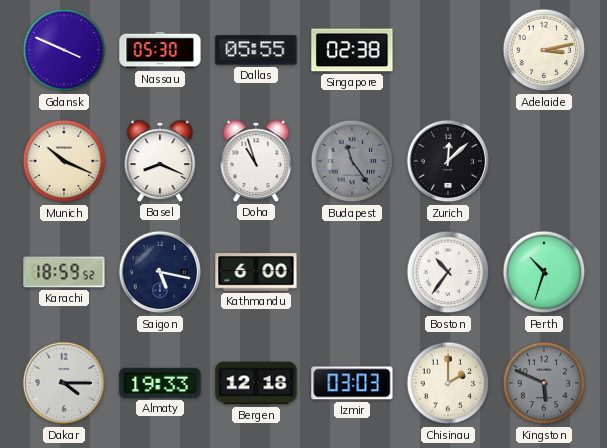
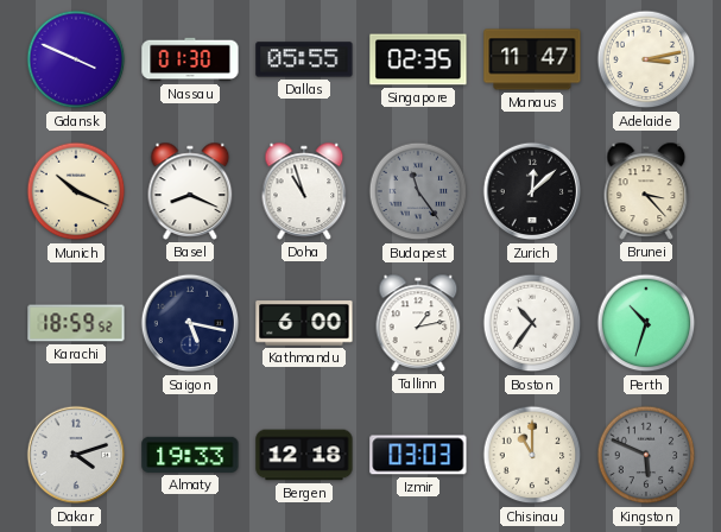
Nassau: 05:30 -> 01:30 (190, 59)
Singapore: 02:38 -> 02:35 (418, 59)
Manaus: none -> 11:47 (532, 59)
Brunei: none -> 3:23 (646, 191)
Tallinn: none -> 1:13 (418, 323)
Dakar: 4:15 -> 4:12 (76, 455)
Chisinau: 2:00 -> 11:00 (532, 455)
